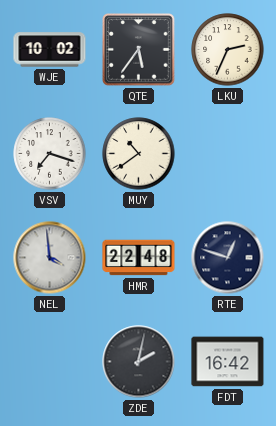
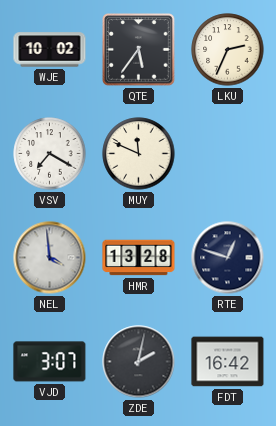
VSV: 7:18 -> 7:20 (50, 154)
MUY: 10:39 -> 11:49 (139, 154)
HMR: 22:48 -> 13:28 (139, 258)
VJD: none -> 3:07 (50, 362)
